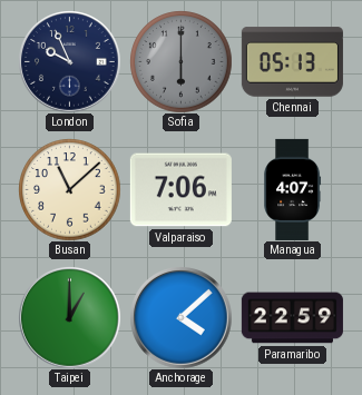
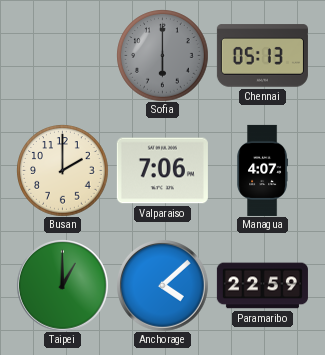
London: 9:56 -> none (70, 62)
Busan: 11:08 -> 2:00 (62, 170)
